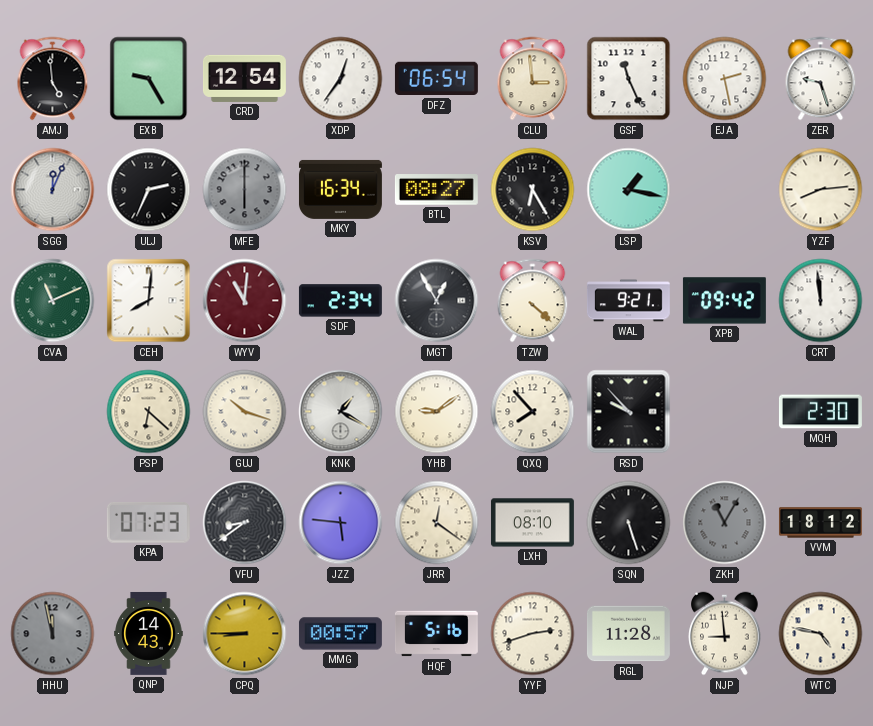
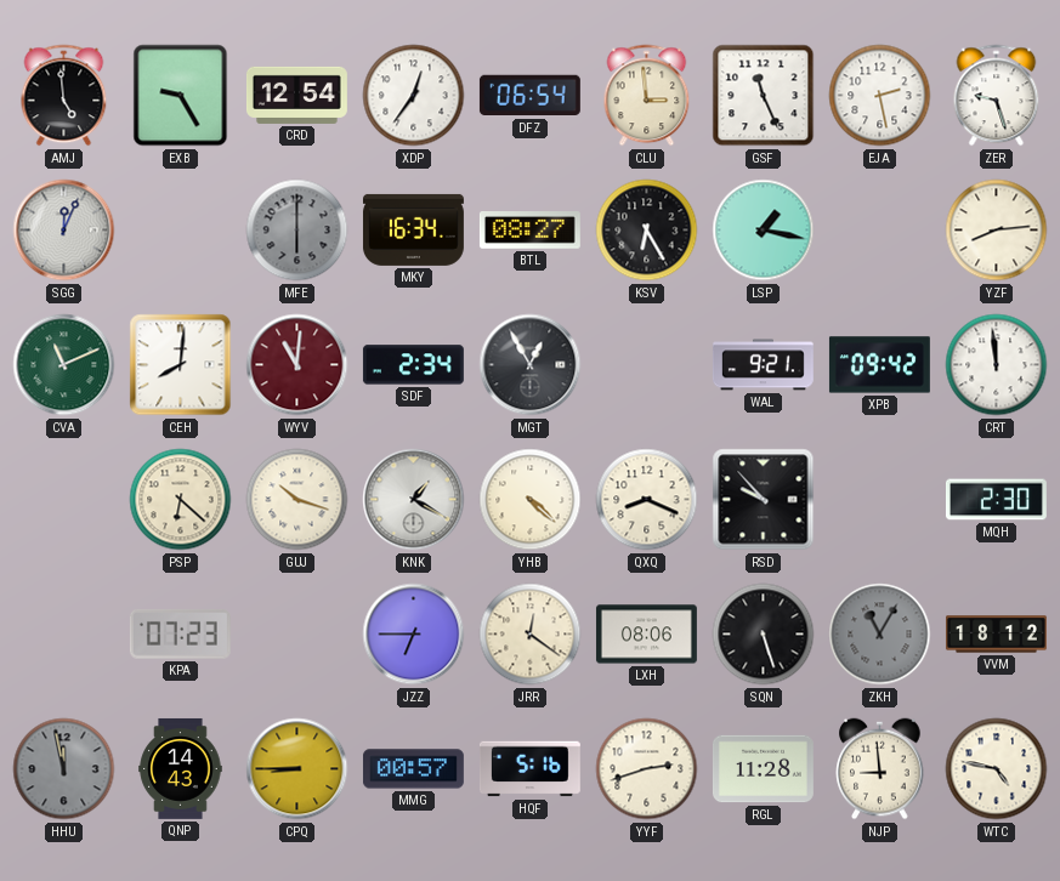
ULJ: 2:34 -> none (149, 190)
TZW: 4:22 -> none (533, 301)
YHB: 9:09 -> 4:22 (531, 500)
QXQ: 7:53 -> 8:19 (647, 500)
VFU: 8:39 -> none (245, 523)
JZZ: 5:46 -> 6:45 (414, 635)
LXH: 08:10 -> 08:06 (646, 635)
